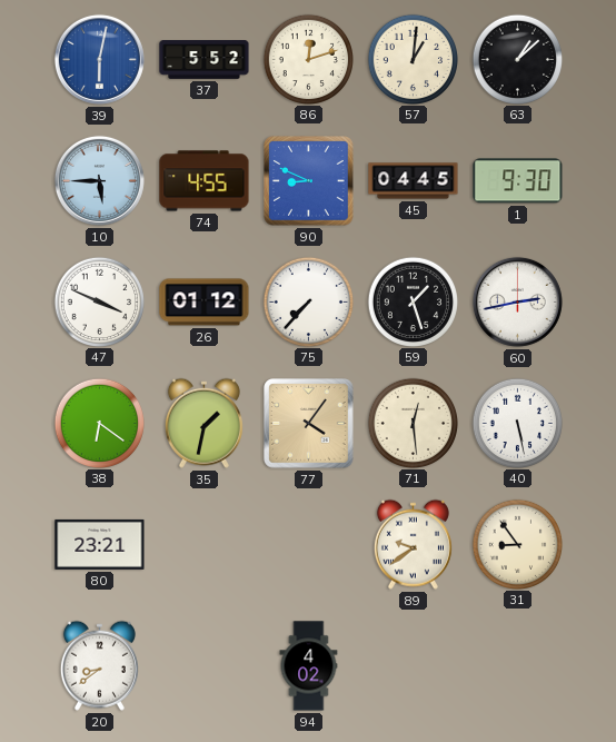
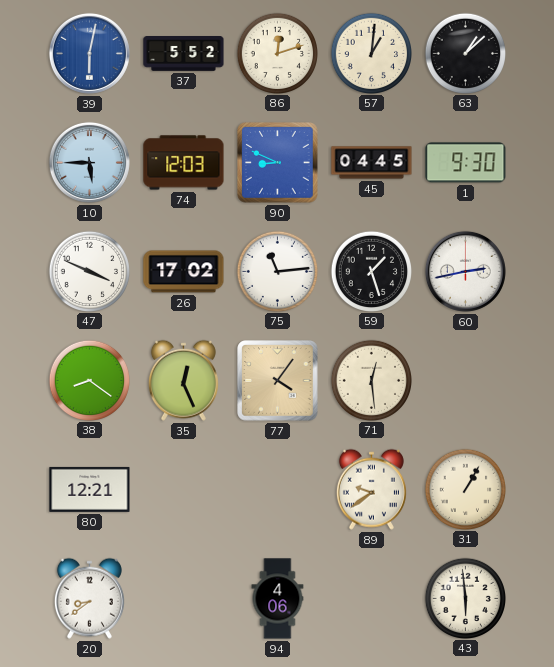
74: 4:55 -> 12:03 (184, 163)
26: 01:12 -> 17:02 (184, 272)
75: 7:37 -> 11:14 (277, 271)
38: 6:21 -> 8:21 (89, 380)
35: 1:32 -> 12:26 (183, 380)
40: 5:28 -> none (517, 423)
80: 23:21 -> 12:21 (90, 489)
31: 8:54 -> 1:05 (465, 489)
94: 4:02 -> 4:06 (278, 599)
43: none -> 5:59 (465, 598)
